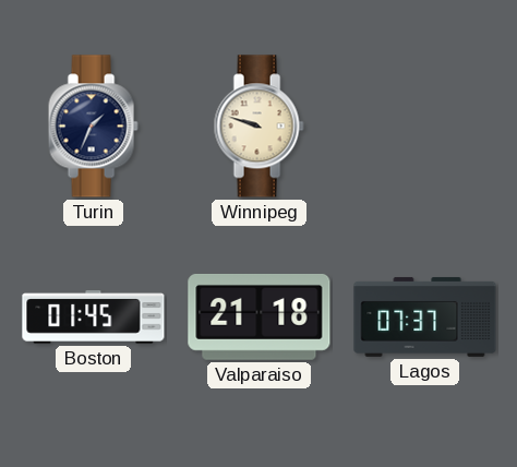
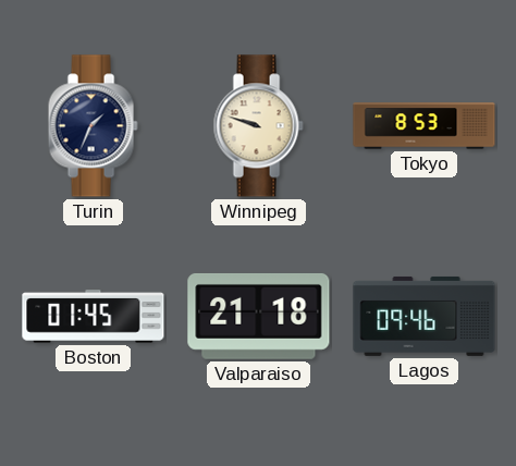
Tokyo: none -> 8:53 (425, 126)
Lagos: 07:37 -> 09:46 (425, 316)
